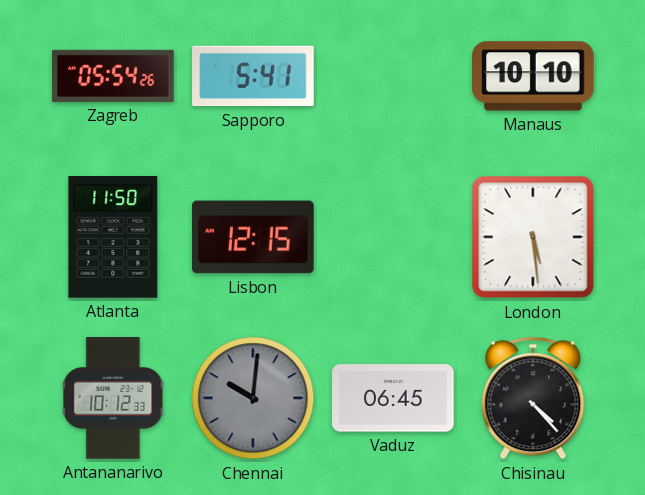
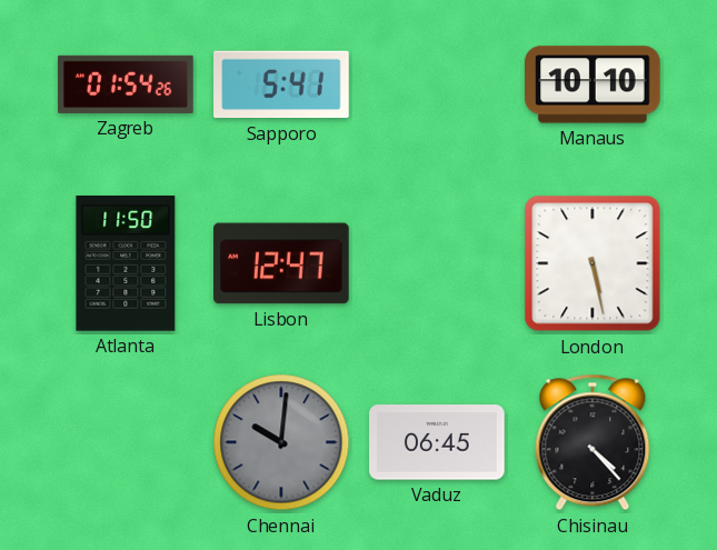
Zagreb: 05:54 -> 01:54 (126, 84)
Lisbon: 12:15 -> 12:47 (281, 263)
London: 5:29 -> 5:28 (592, 263)
Antananarivo: 10:12 -> none (113, 398)
